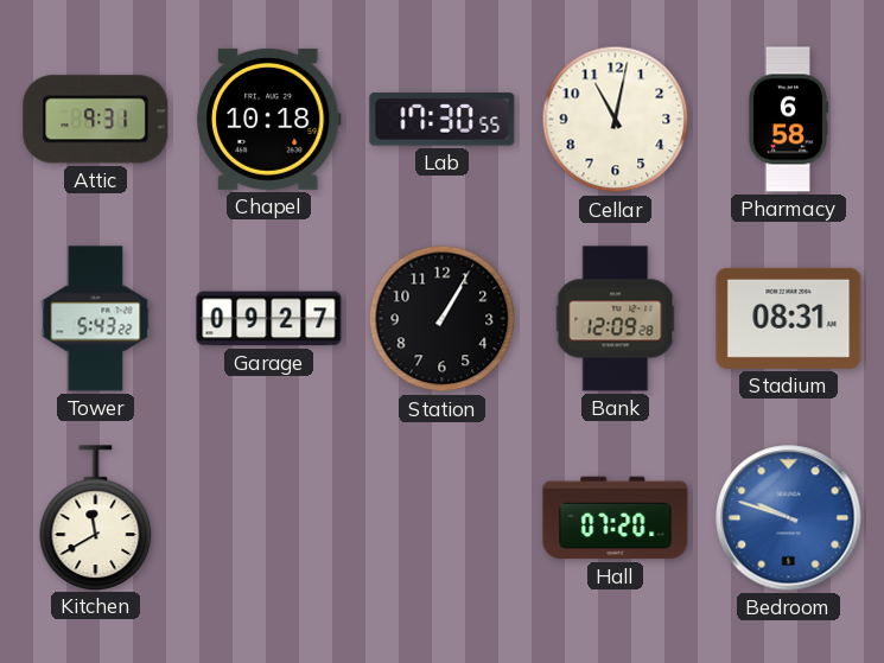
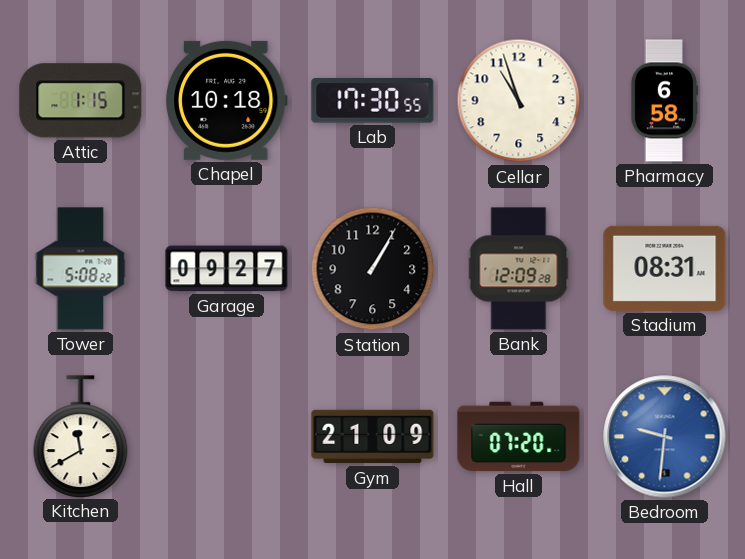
Attic: 9:31 -> 1:15 (81, 101)
Cellar: 11:02 -> 10:57 (519, 101)
Tower: 5:43 -> 5:08 (81, 269)
Gym: none -> 21:09 (373, 437)
Bedroom: 9:48 -> 9:31 (665, 437)
